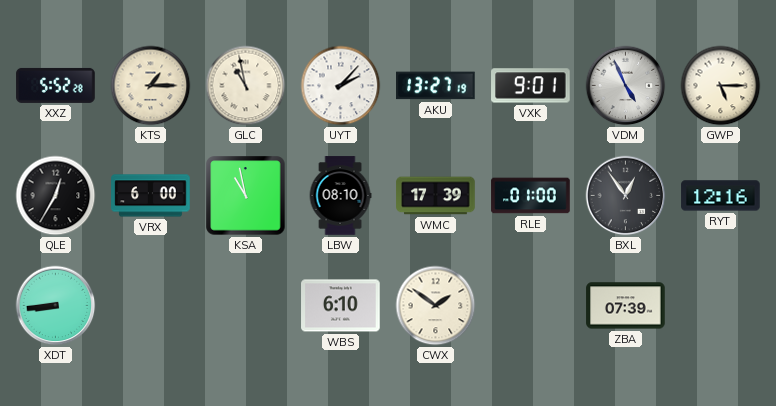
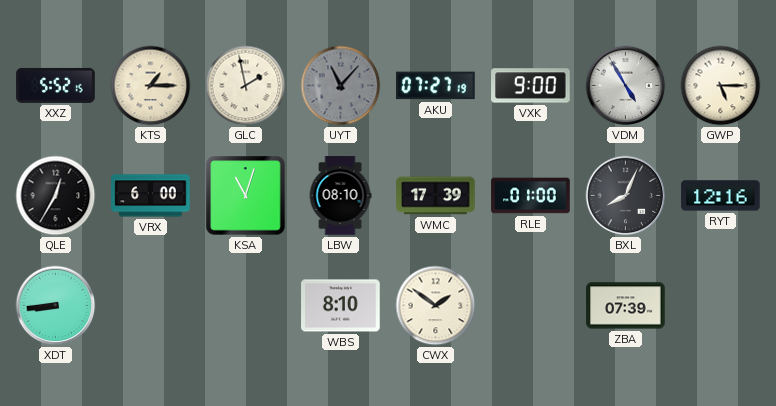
XXZ: 5:52:28 -> 5:52:15 (56, 85)
GLC: 10:58 -> 1:58 (246, 86)
UYT: 2:07 -> 11:07 (341, 86)
UYT dial: white -> grey (341, 86)
AKU: 13:27 -> 07:27 (436, 86)
VXK: 9:01 -> 9:00 (531, 86)
VDM: 4:56 -> 4:55 (626, 86)
KSA: 10:58 -> 11:03 (246, 196)
BXL: 12:54 -> 8:04 (626, 196)
WBS: 6:10 -> 8:10 (341, 306)
